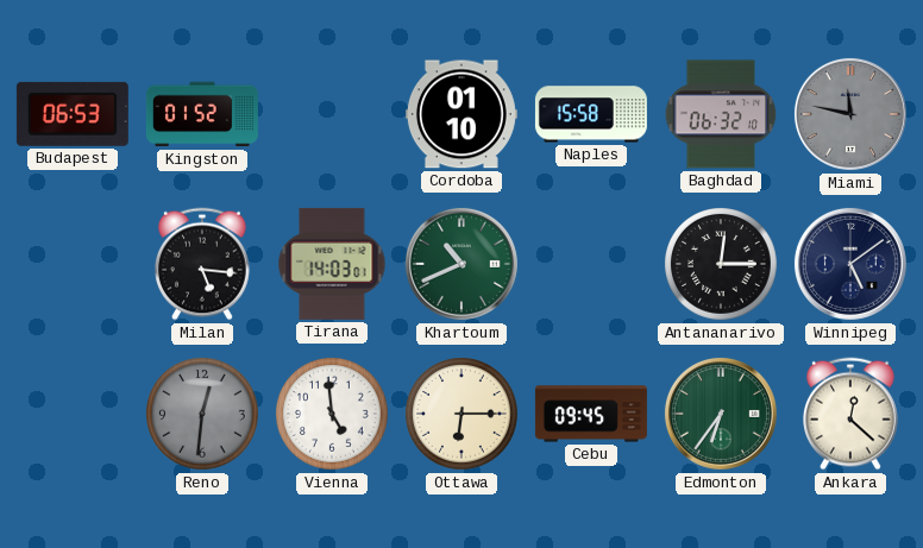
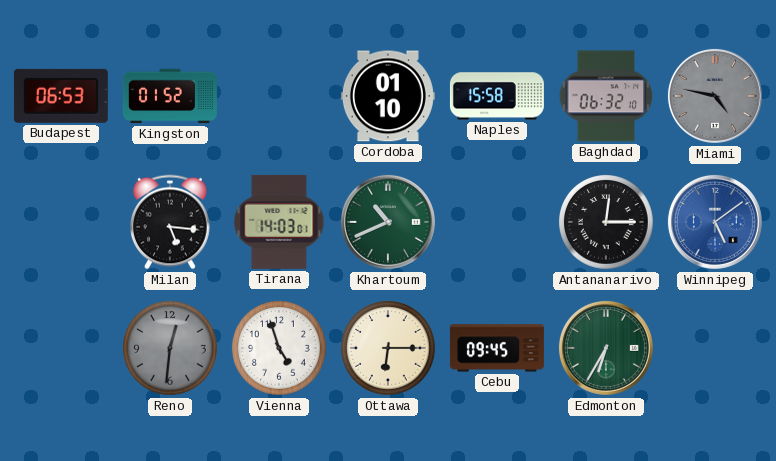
Miami: 11:47 -> 4:47 (715, 96)
Winnipeg dial: navy -> blue (715, 222)
Vienna: 4:59 -> 4:57 (280, 349)
Edmonton: 6:36 -> 6:35 (606, 348)
Ankara: 12:22 -> none (852, 414)
